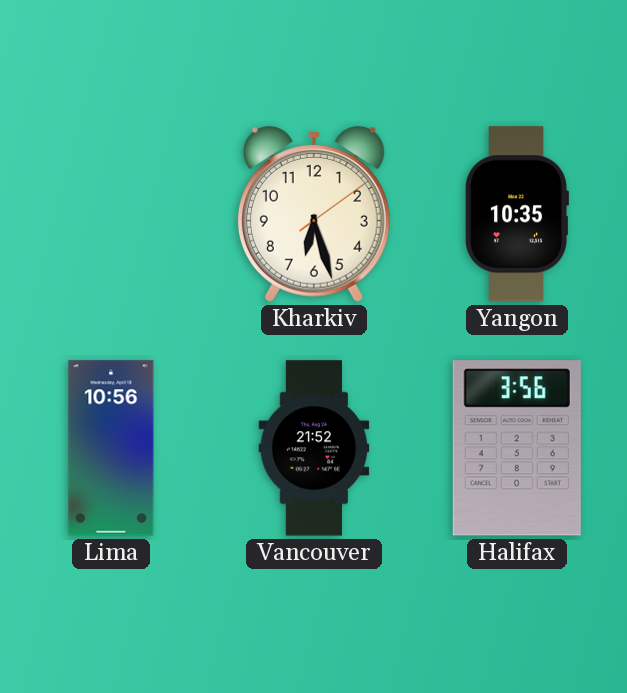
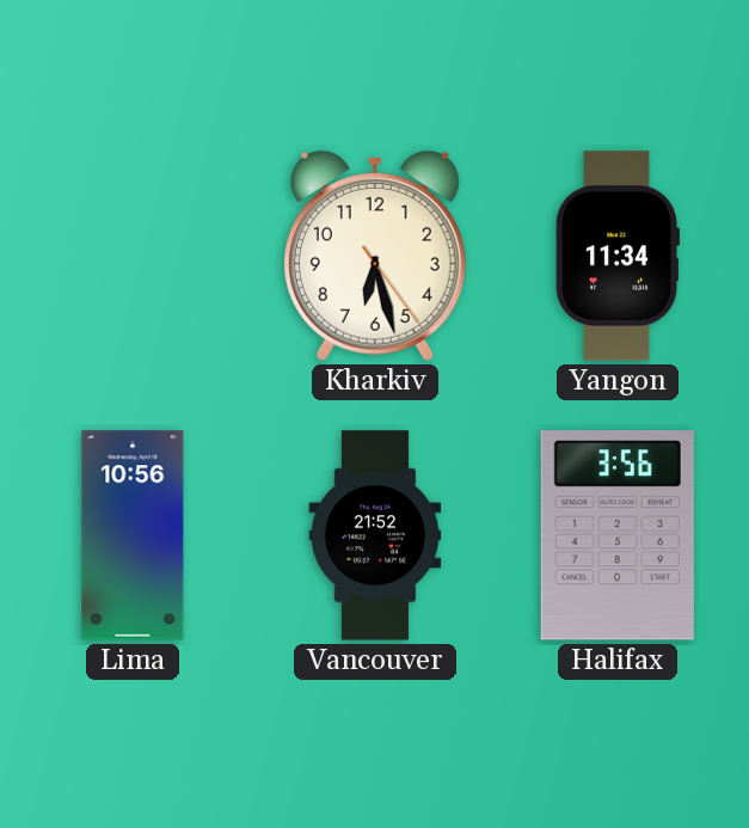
Kharkiv: 6:27:09 -> 6:27:24 (375, 256)
Yangon: 10:35 -> 11:34 (618, 256)
